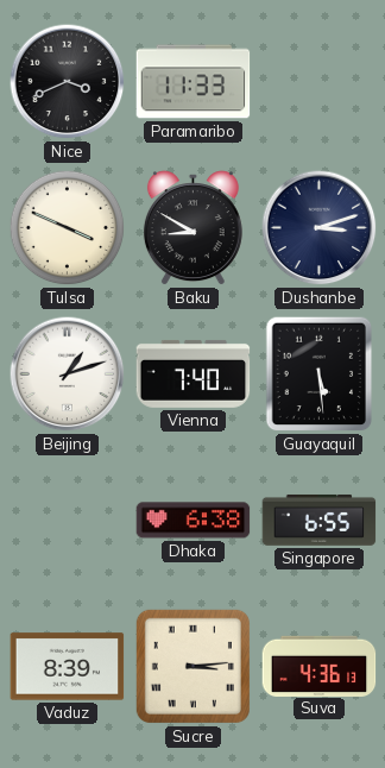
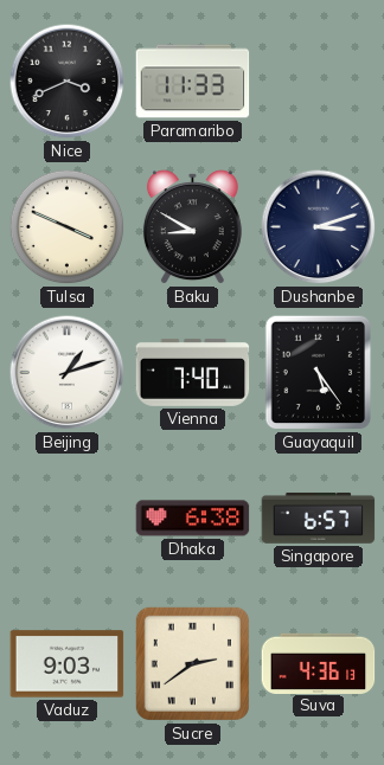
Guayaquil: 5:29 -> 5:24 (319, 373)
Singapore: 6:55 -> 6:57 (319, 519)
Vaduz: 8:39 -> 9:03 (68, 664)
Sucre: 3:14 -> 2:39 (192, 663)
